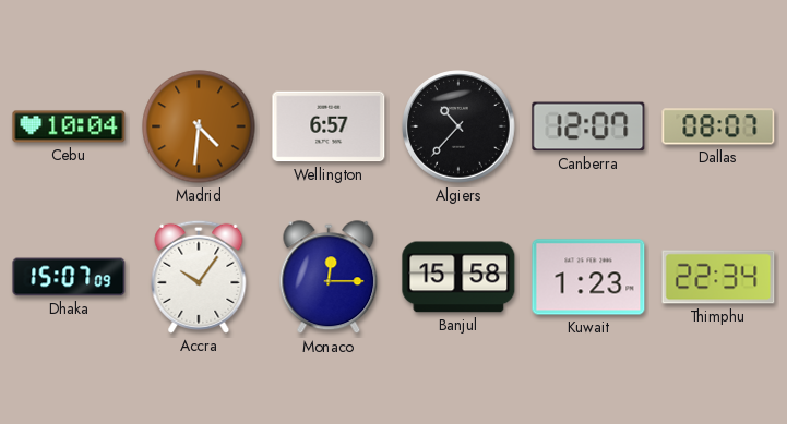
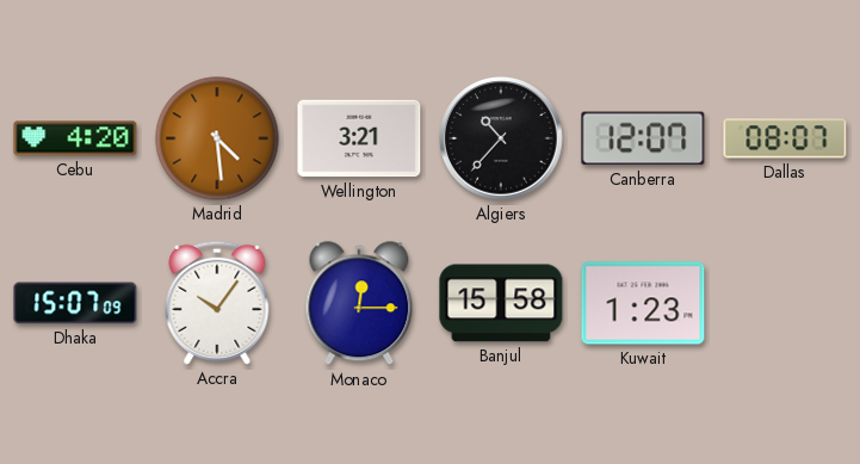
Cebu: 10:04 -> 4:20 (75, 138)
Madrid: 4:31 -> 4:29 (217, 138)
Wellington: 6:57 -> 3:21 (359, 138)
Thimphu: 22:34 -> none (718, 277)
